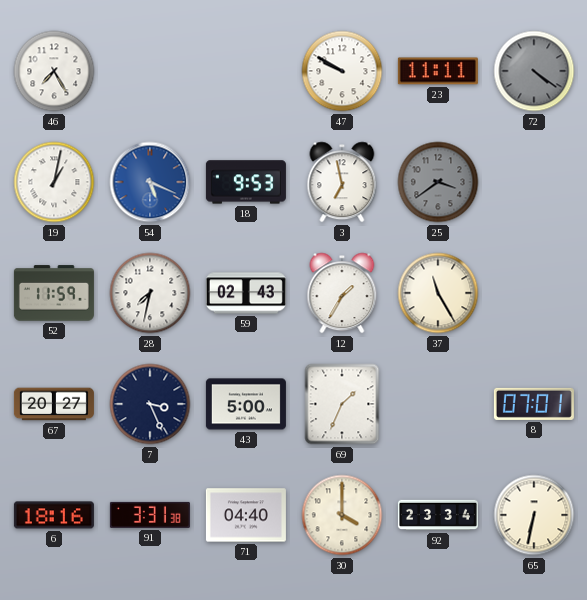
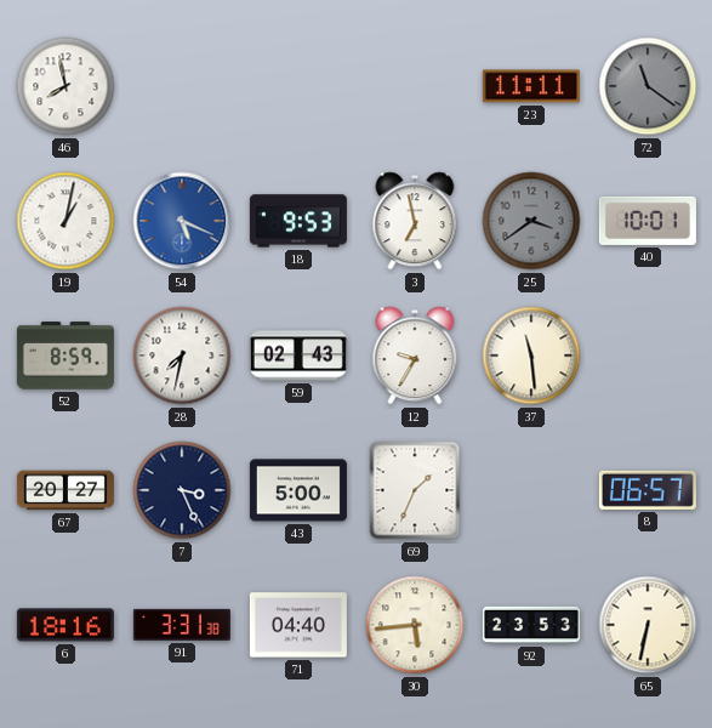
46: 7:25 -> 7:58 (65, 86)
47: 9:50 -> none (342, 71)
72: 4:21 -> 11:21 (648, 86)
40: none -> 10:01 (648, 221)
52: 11:59 -> 8:59 (65, 356)
12: 1:35 -> 9:35 (415, 356)
37: 11:25 -> 11:29 (531, 356)
8: 07:01 -> 06:57 (648, 490)
30: 4:00 -> 5:44 (415, 625)
92: 23:34 -> 23:53 (531, 625)
